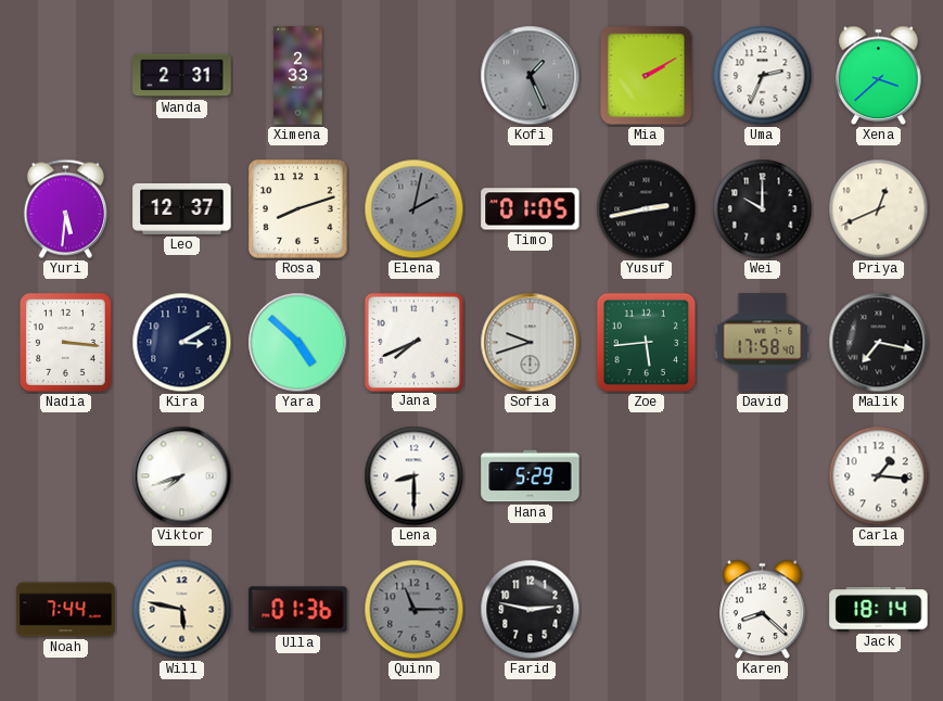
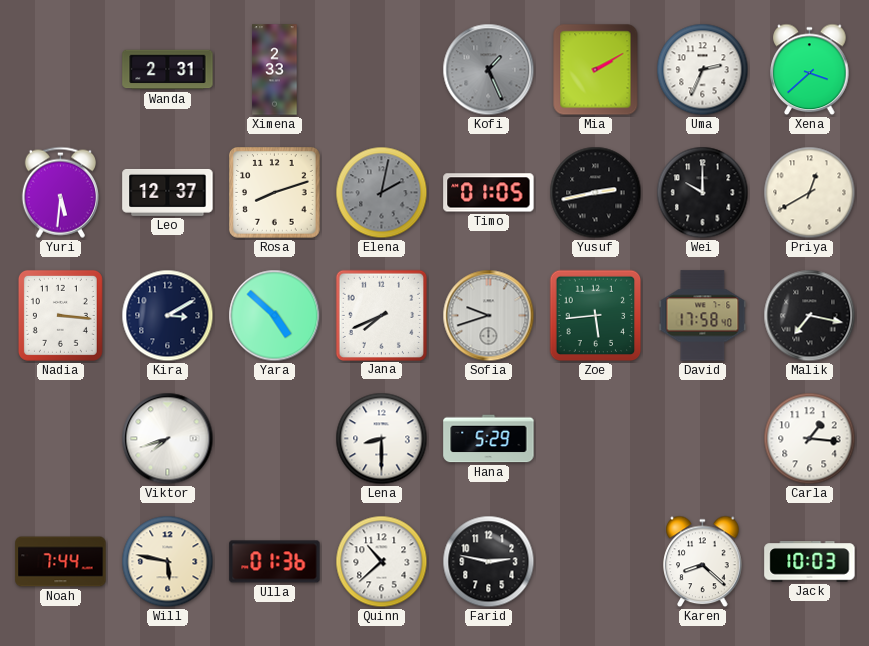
Priya: 12:41 -> 12:40 (810, 193)
Quinn: 11:15 -> 10:38 (382, 562)
Quinn dial: grey -> white (382, 562)
Jack: 18:14 -> 10:03 (810, 562)
